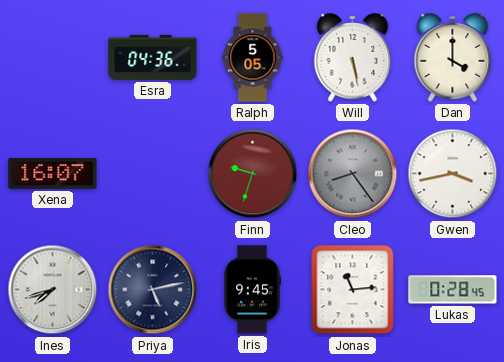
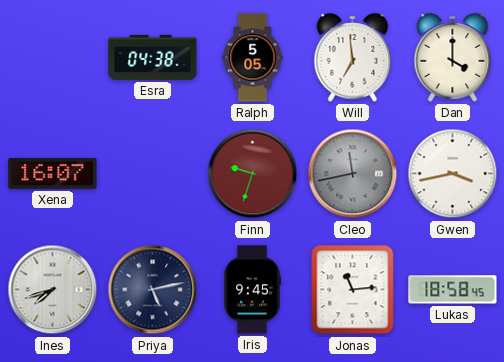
Esra: 04:36 -> 04:38 (153, 57)
Will: 5:28 -> 6:59 (353, 58)
Cleo: 8:24 -> 11:43 (353, 174)
Lukas: 0:28 -> 18:58 (453, 290)
